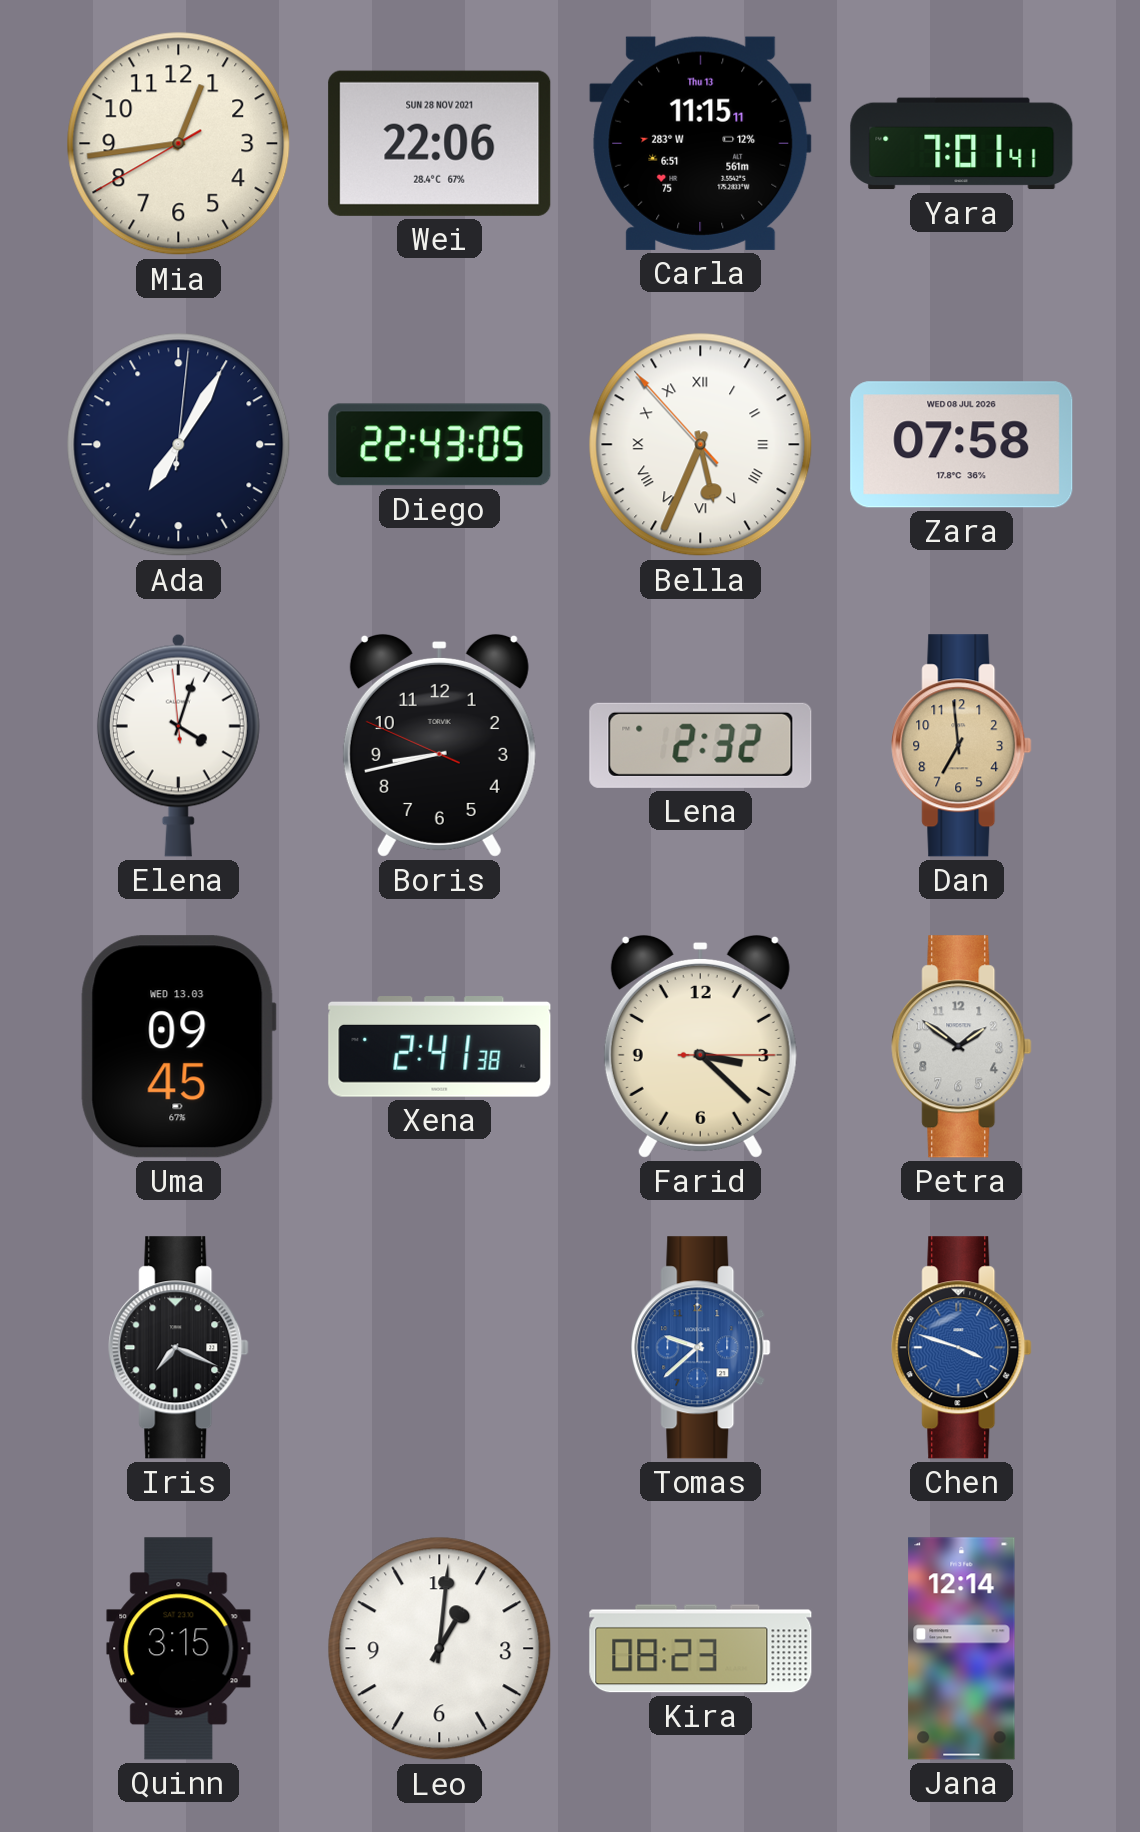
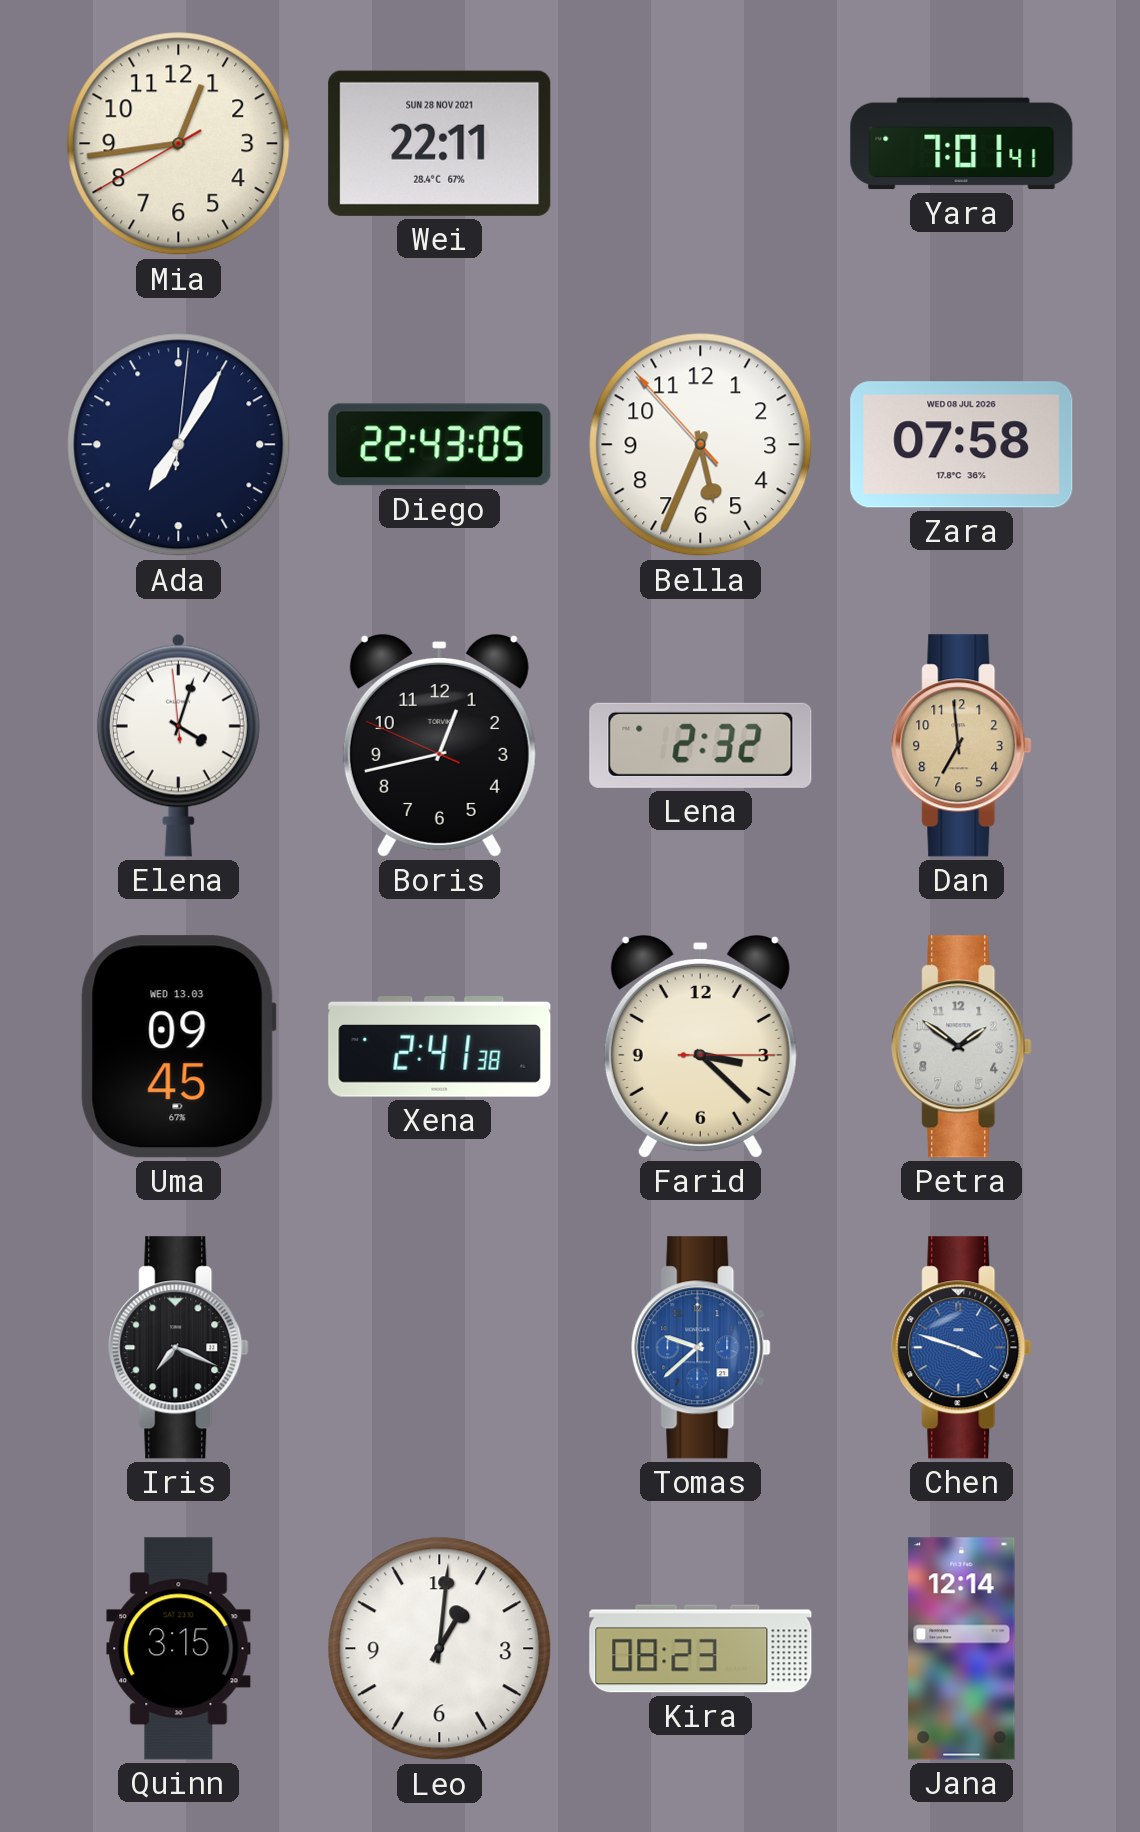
Wei: 22:06 -> 22:11 (440, 143)
Carla: 11:15 -> none (701, 143)
Bella numerals: Roman -> Arabic (701, 445)
Boris: 8:42 -> 12:42 (439, 745)
